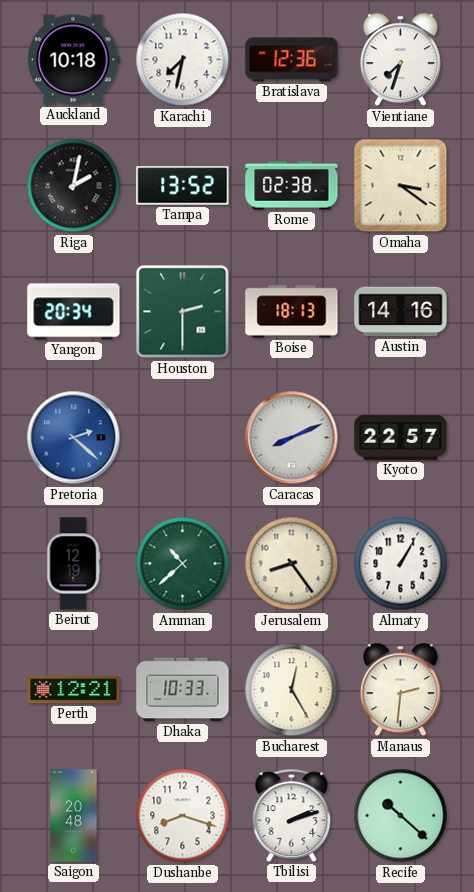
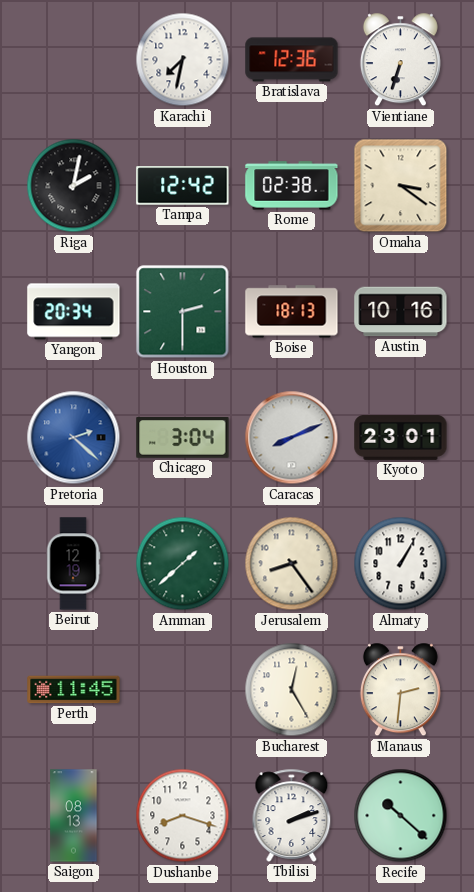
Auckland: 10:18 -> none (74, 60)
Vientiane: 7:33 -> 6:33 (400, 60)
Tampa: 13:52 -> 12:42 (183, 186)
Austin: 14:16 -> 10:16 (401, 312)
Chicago: none -> 3:04 (183, 438)
Kyoto: 22:57 -> 23:01 (401, 437)
Amman: 10:38 -> 1:38 (183, 564)
Perth: 12:21 -> 11:45 (74, 690)
Dhaka: 10:33 -> none (183, 690)
Saigon: 20:48 -> 08:13 (74, 816)
